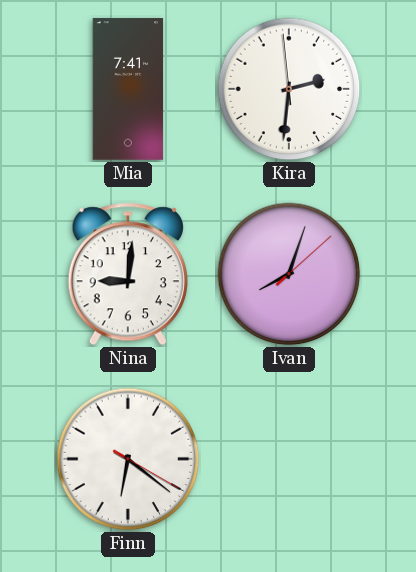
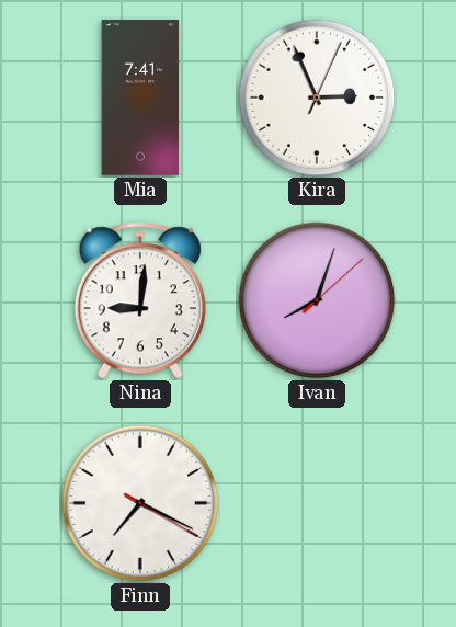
Kira: 2:30 -> 2:56 (317, 98)
Finn: 6:21 -> 7:19 (140, 503)
